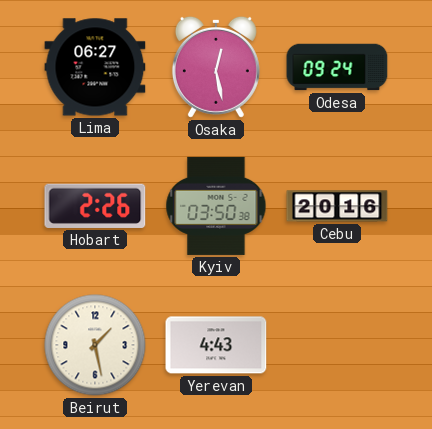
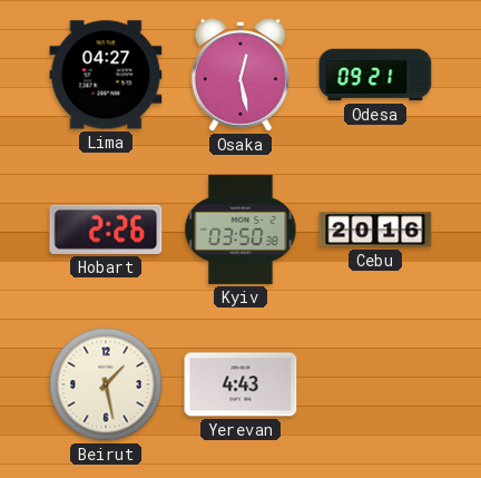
Lima: 06:27 -> 04:27 (106, 75)
Odesa: 09:24 -> 09:21 (375, 75)
